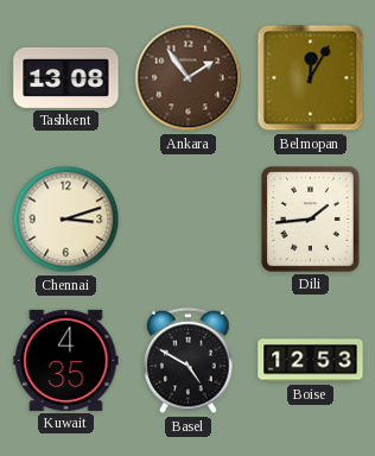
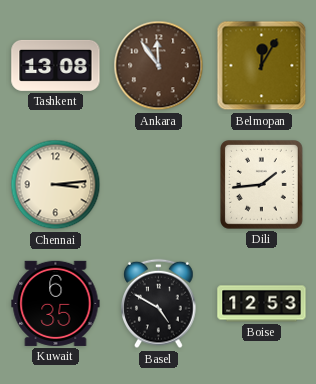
Ankara: 1:54 -> 11:54 (159, 66)
Chennai: 3:12 -> 3:14 (56, 185)
Kuwait: 4:35 -> 6:35 (56, 303)
